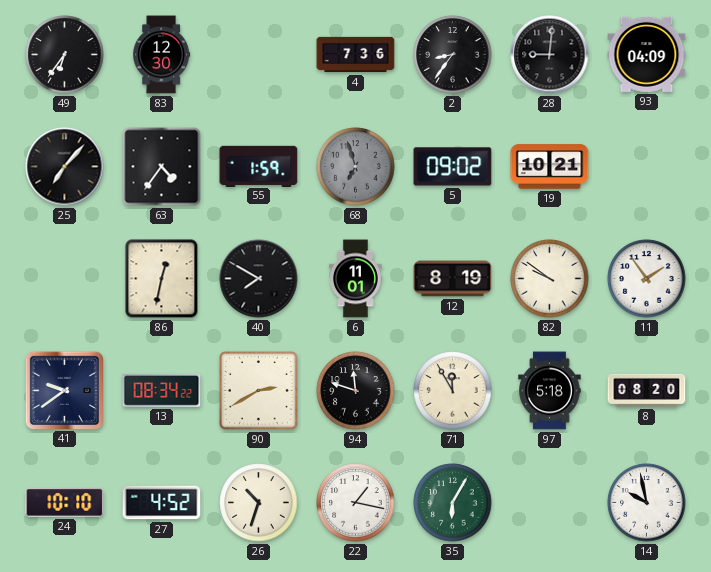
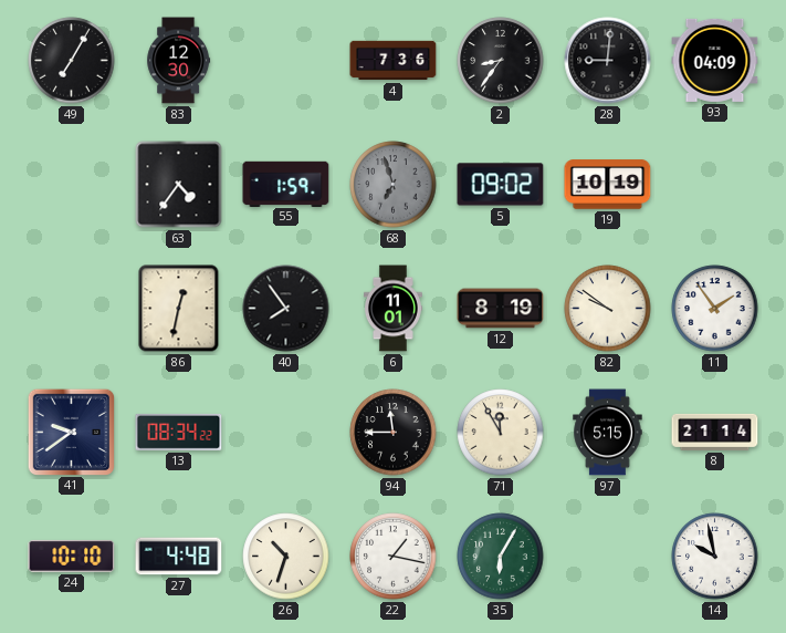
49: 6:36 -> 7:05 (72, 61)
25: 7:07 -> none (65, 167)
19: 10:21 -> 10:19 (608, 185)
40: 7:50 -> 7:54 (286, 309)
90: 2:40 -> none (259, 391)
94: 11:48 -> 11:45 (394, 433)
97: 5:18 -> 5:15 (608, 433)
8: 08:20 -> 21:14 (715, 432)
27: 4:52 -> 4:48 (179, 557)
